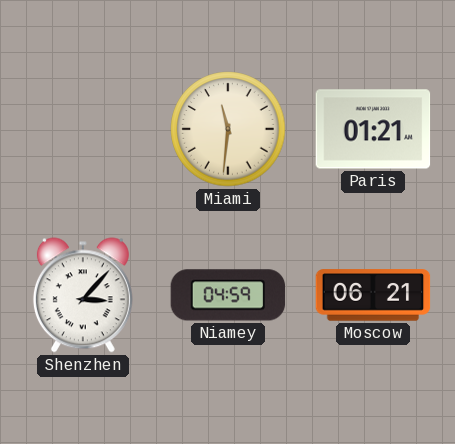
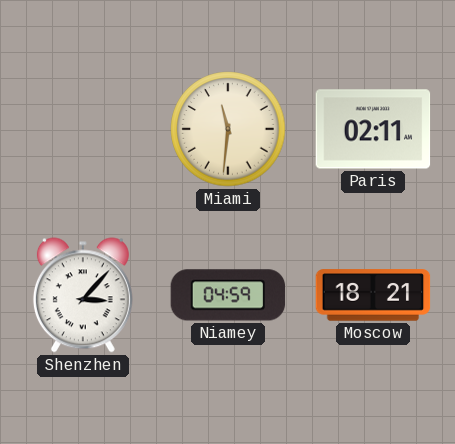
Paris: 01:21 -> 02:11 (373, 129)
Moscow: 06:21 -> 18:21 (373, 295)
